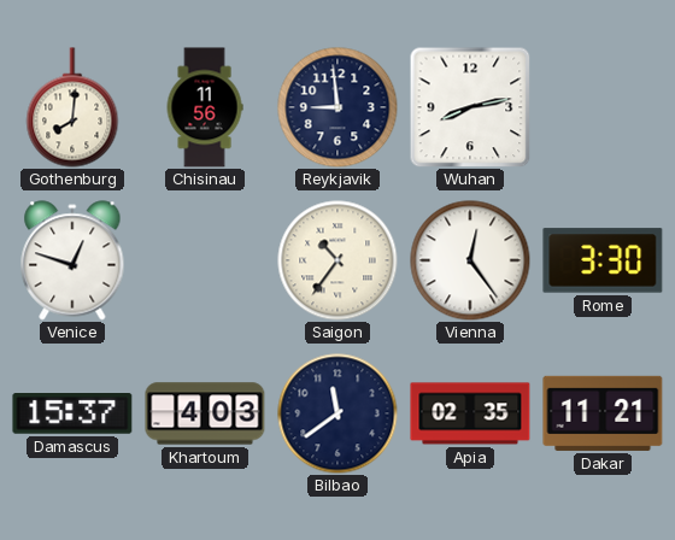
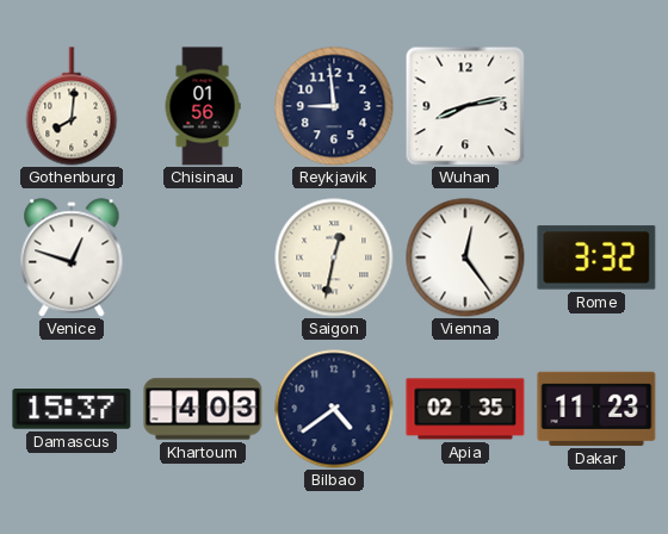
Chisinau: 11:56 -> 01:56 (203, 106)
Saigon: 10:36 -> 12:32 (334, 257)
Rome: 3:30 -> 3:32 (596, 257)
Bilbao: 11:39 -> 4:39 (334, 409)
Dakar: 11:21 -> 11:23 (596, 409)
